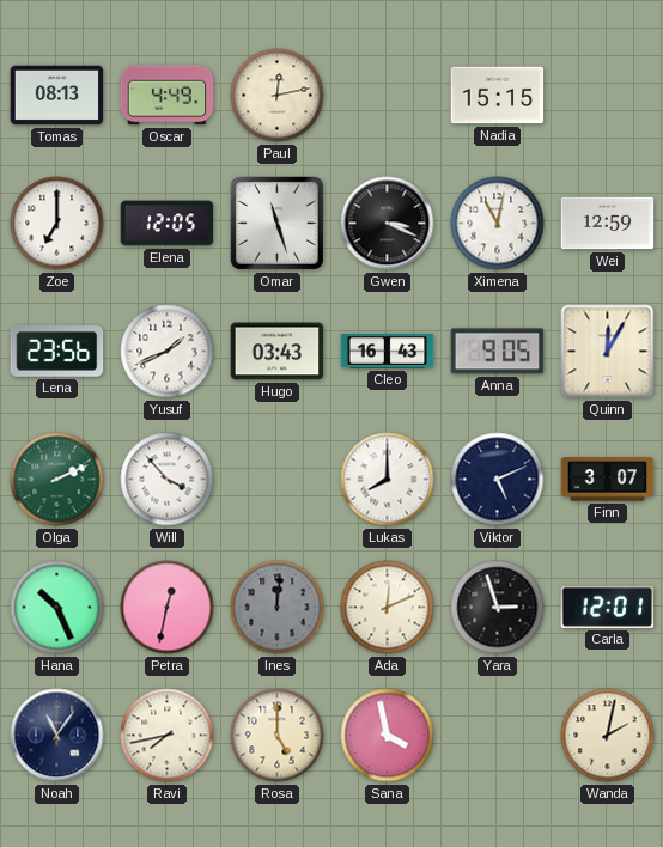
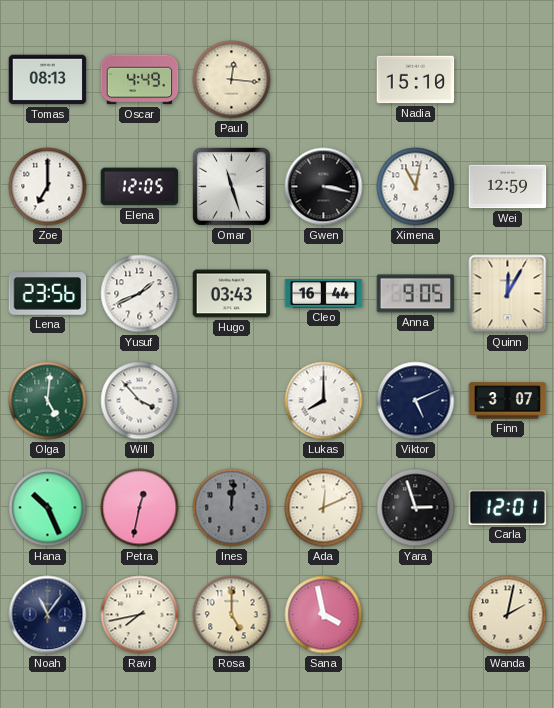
Paul: 12:13 -> 12:16 (232, 80)
Nadia: 15:15 -> 15:10 (416, 80)
Gwen: 3:19 -> 3:17 (324, 187)
Cleo: 16:43 -> 16:44 (324, 294)
Olga: 2:11 -> 5:01 (48, 401)
